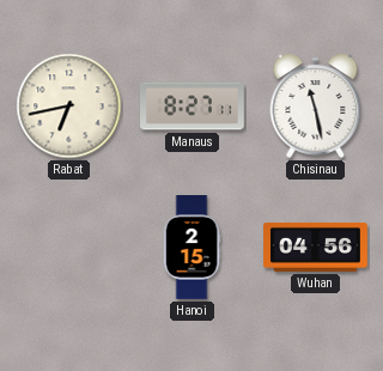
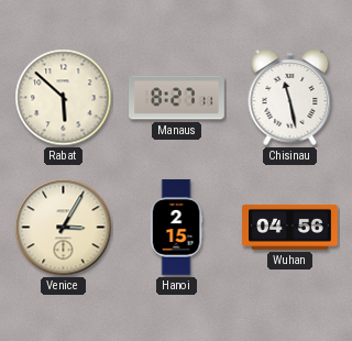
Rabat: 6:43 -> 5:52 (64, 98)
Venice: none -> 3:05 (64, 228)
